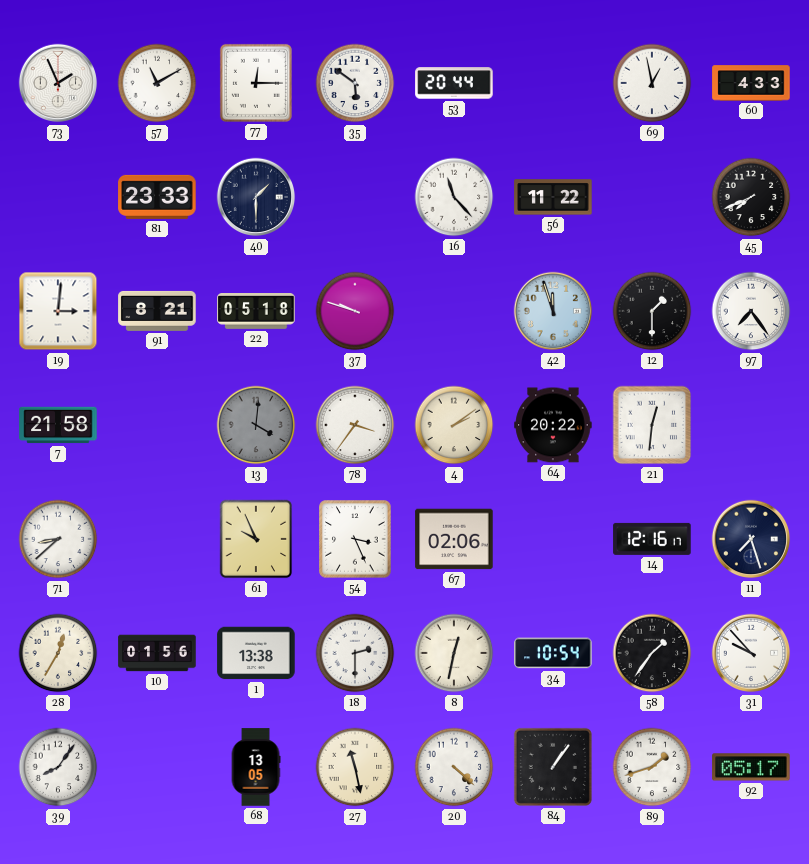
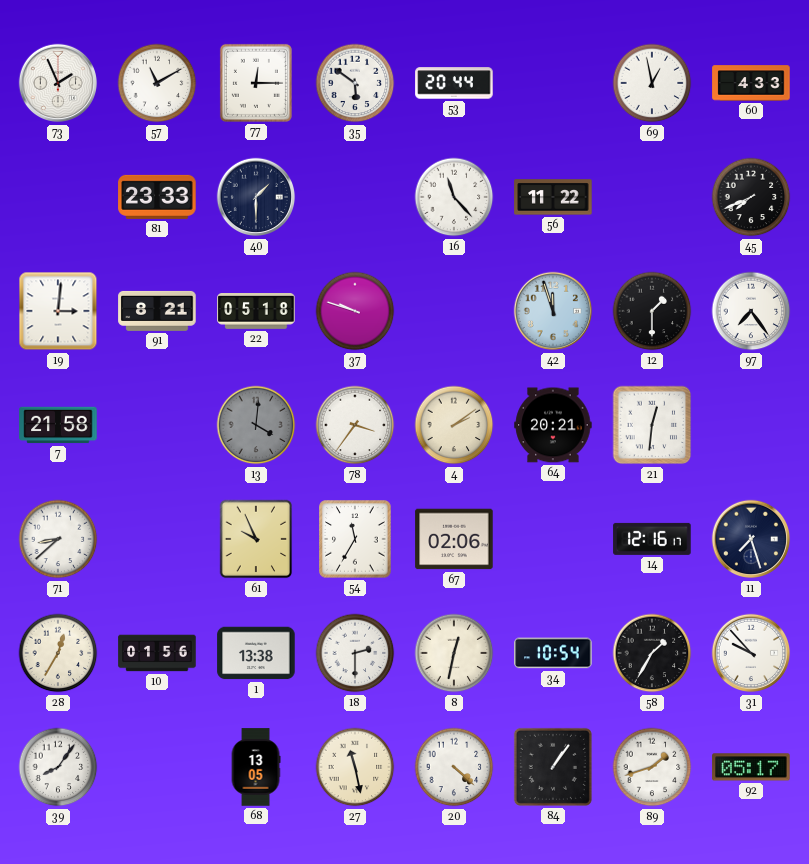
64: 20:22 -> 20:21 (553, 425)
54: 3:26 -> 11:35 (355, 539)
58: 1:36 -> 1:35 (652, 653)
